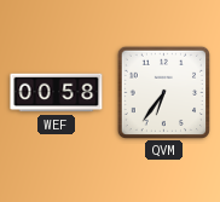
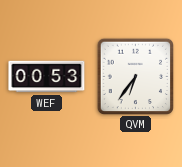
WEF: 00:58 -> 00:53 (47, 77)
